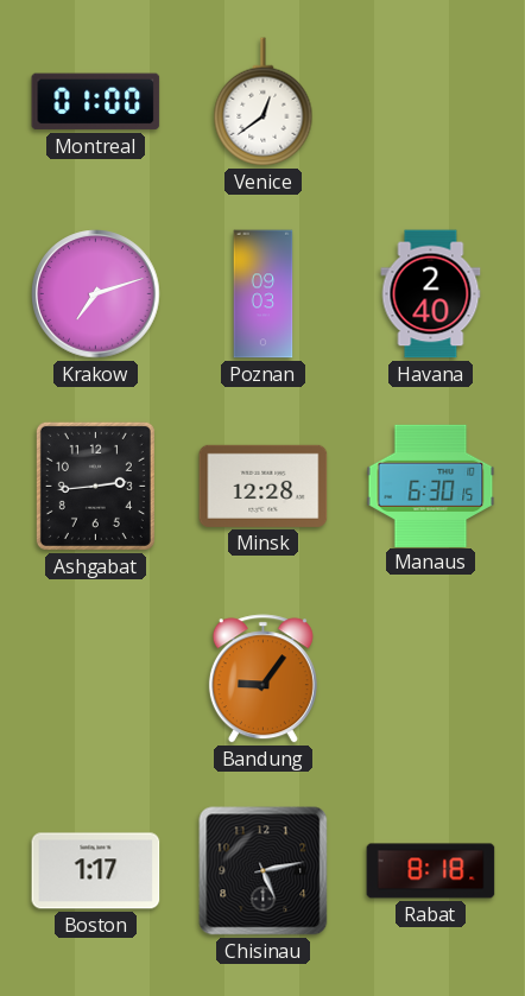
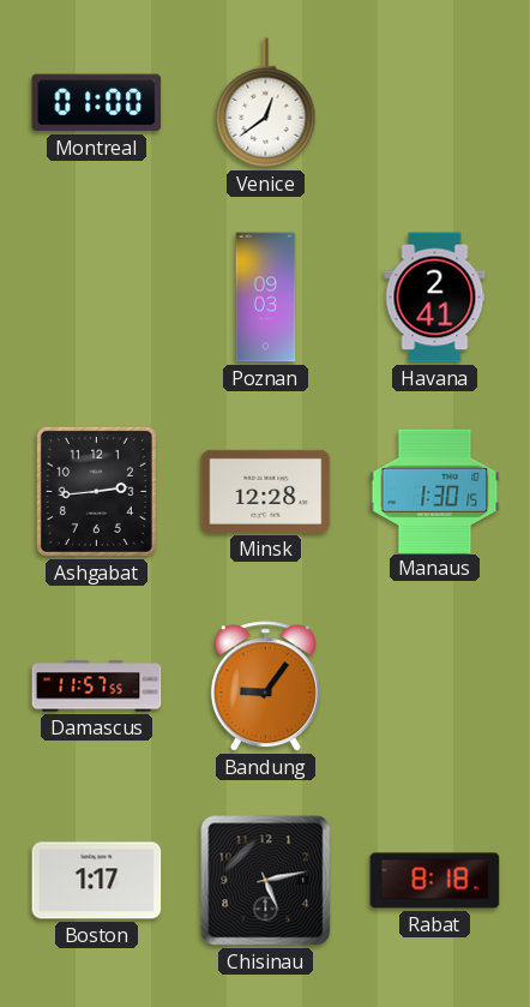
Krakow: 7:12 -> none (96, 294)
Havana: 2:40 -> 2:41 (435, 298)
Manaus: 6:30 -> 1:30 (435, 491)
Damascus: none -> 11:57 (97, 687)
